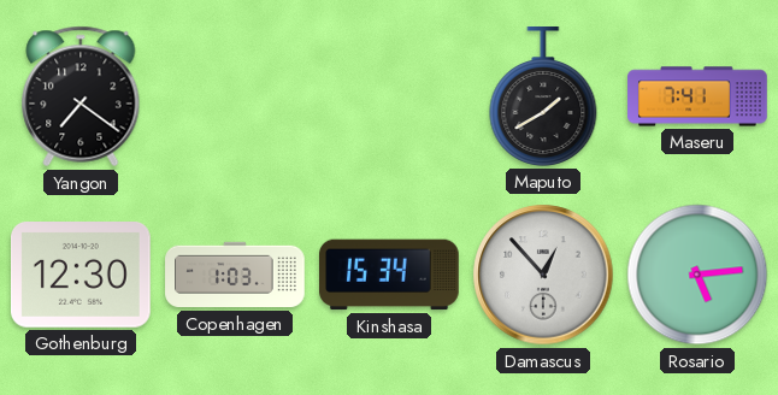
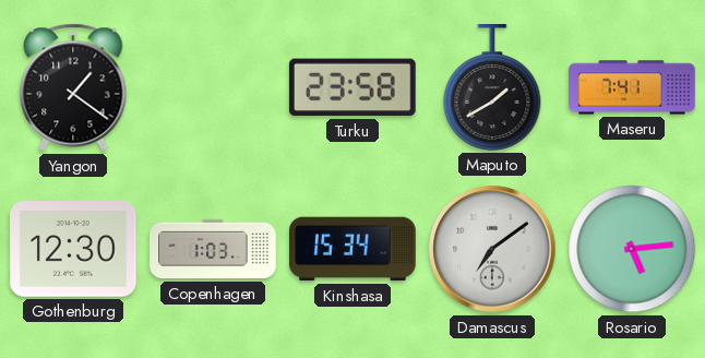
Yangon: 7:21 -> 1:21 (73, 87)
Turku: none -> 23:58 (352, 87)
Damascus: 12:53 -> 7:09 (492, 249)
